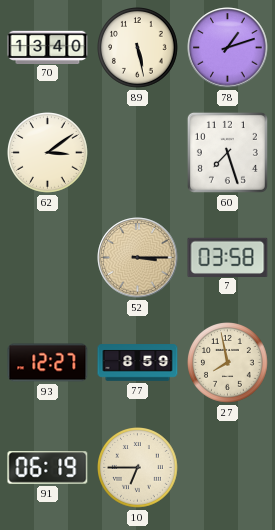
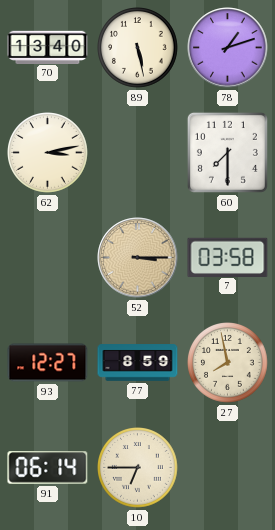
62: 3:09 -> 3:13 (48, 153)
60: 7:27 -> 7:30 (227, 152)
91: 06:19 -> 06:14 (48, 468)
